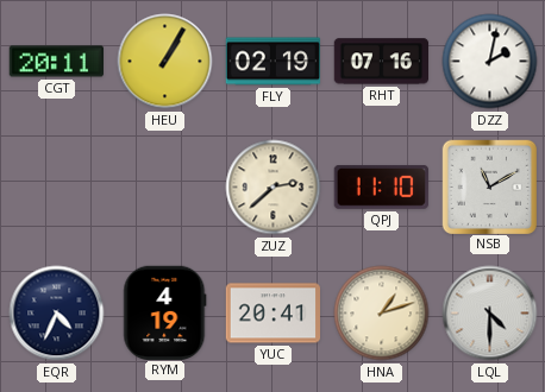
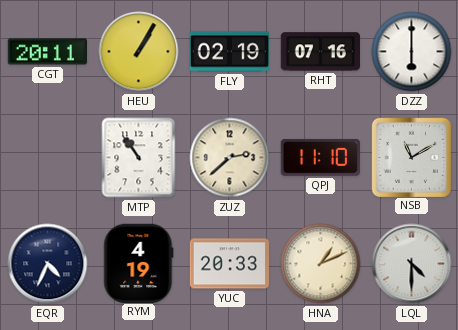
DZZ: 2:02 -> 6:00 (412, 52)
MTP: none -> 10:54 (139, 158)
YUC: 20:41 -> 20:33 (230, 264)
HNA: 1:12 -> 1:11 (321, 264)
